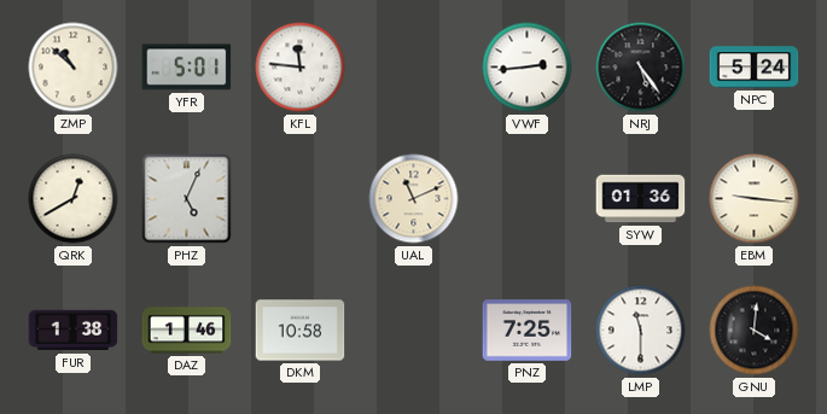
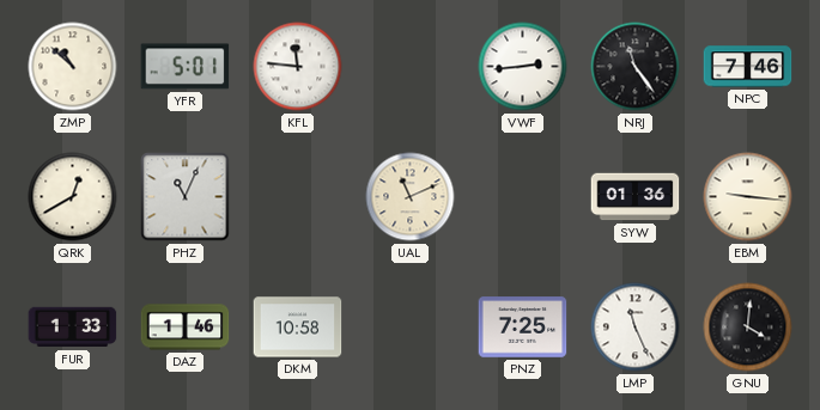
NRJ: 5:24 -> 11:24 (636, 67)
NPC: 5:24 -> 7:46 (748, 67)
PHZ: 5:04 -> 11:04 (186, 197)
FUR: 1:38 -> 1:33 (73, 328)
LMP: 11:30 -> 11:26 (636, 328)
